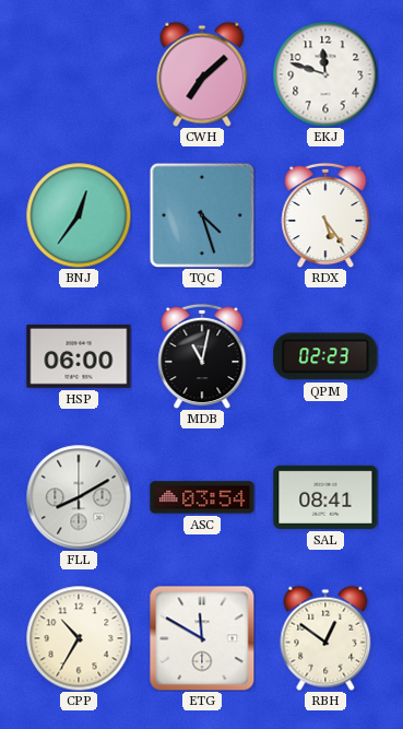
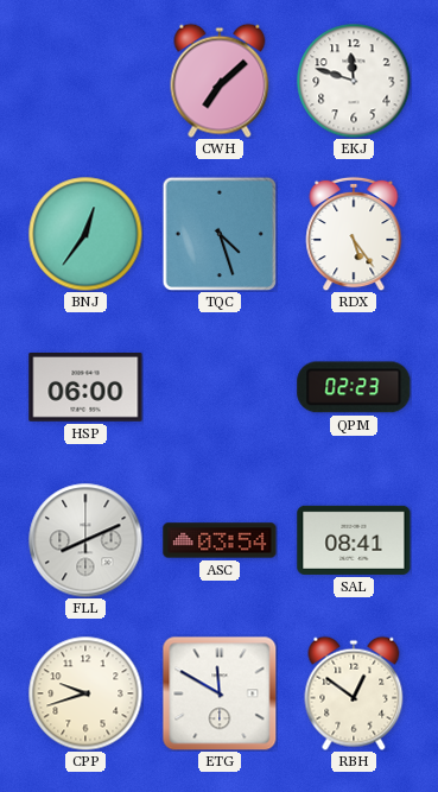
MDB: 11:02 -> none (202, 356)
FLL: 8:10 -> 8:11 (85, 540)
CPP: 10:35 -> 9:42 (85, 693)
